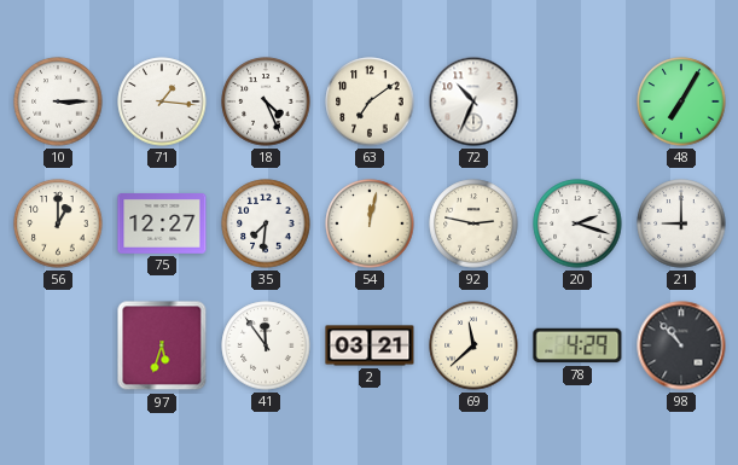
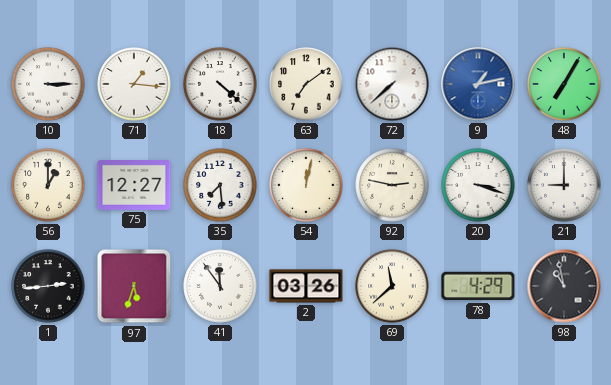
18: 4:26 -> 4:22 (220, 84)
72: 10:34 -> 7:38 (392, 84)
9: none -> 1:13 (478, 84)
35: 7:31 -> 7:29 (220, 185)
20: 2:18 -> 3:18 (478, 185)
1: none -> 2:44 (48, 286)
2: 03:21 -> 03:26 (306, 286)
98: 10:53 -> 10:58 (564, 286)
